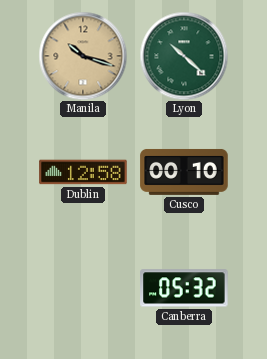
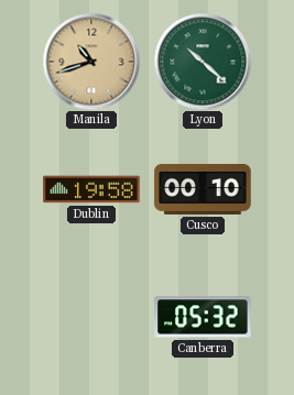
Manila: 10:18 -> 10:42 (91, 62)
Dublin: 12:58 -> 19:58 (91, 189)
